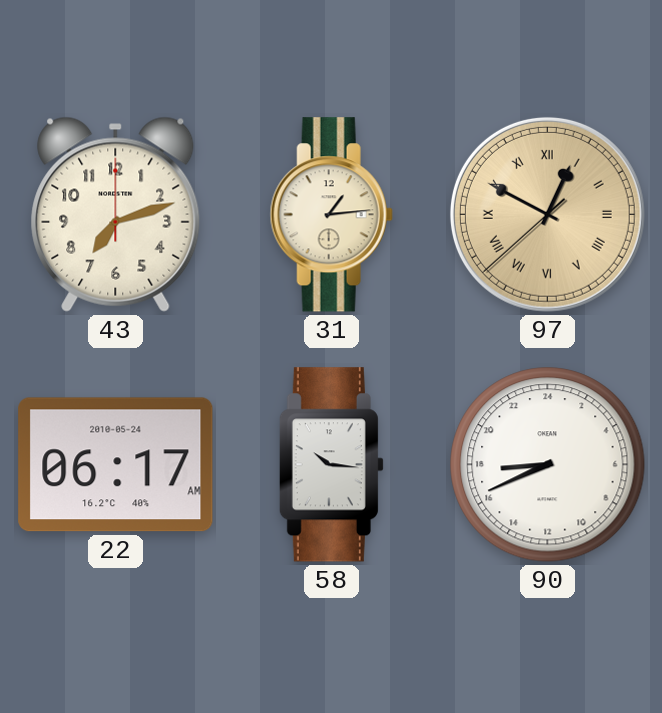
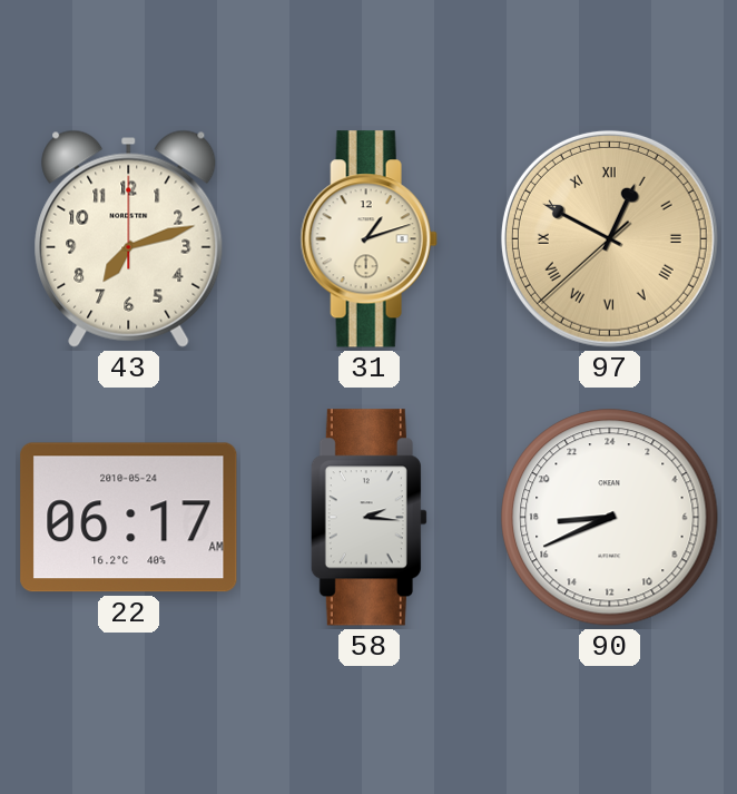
31: 1:14 -> 1:12 (368, 239)
58: 10:16 -> 2:16 (368, 518)
